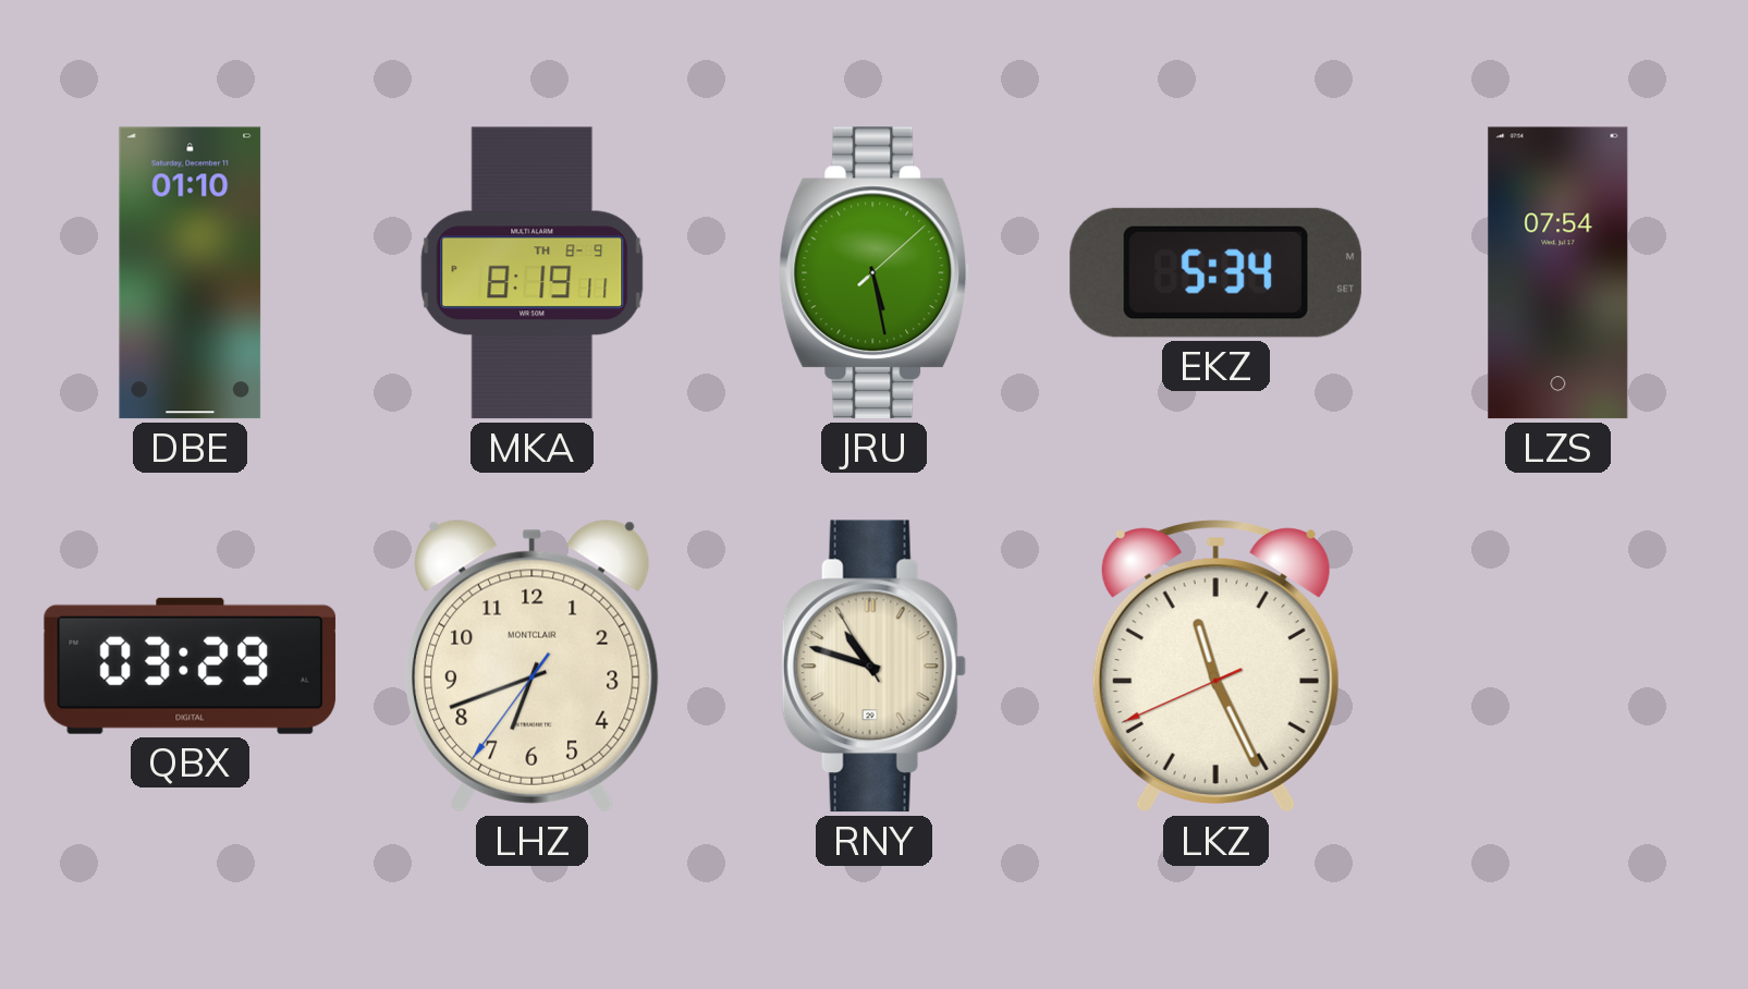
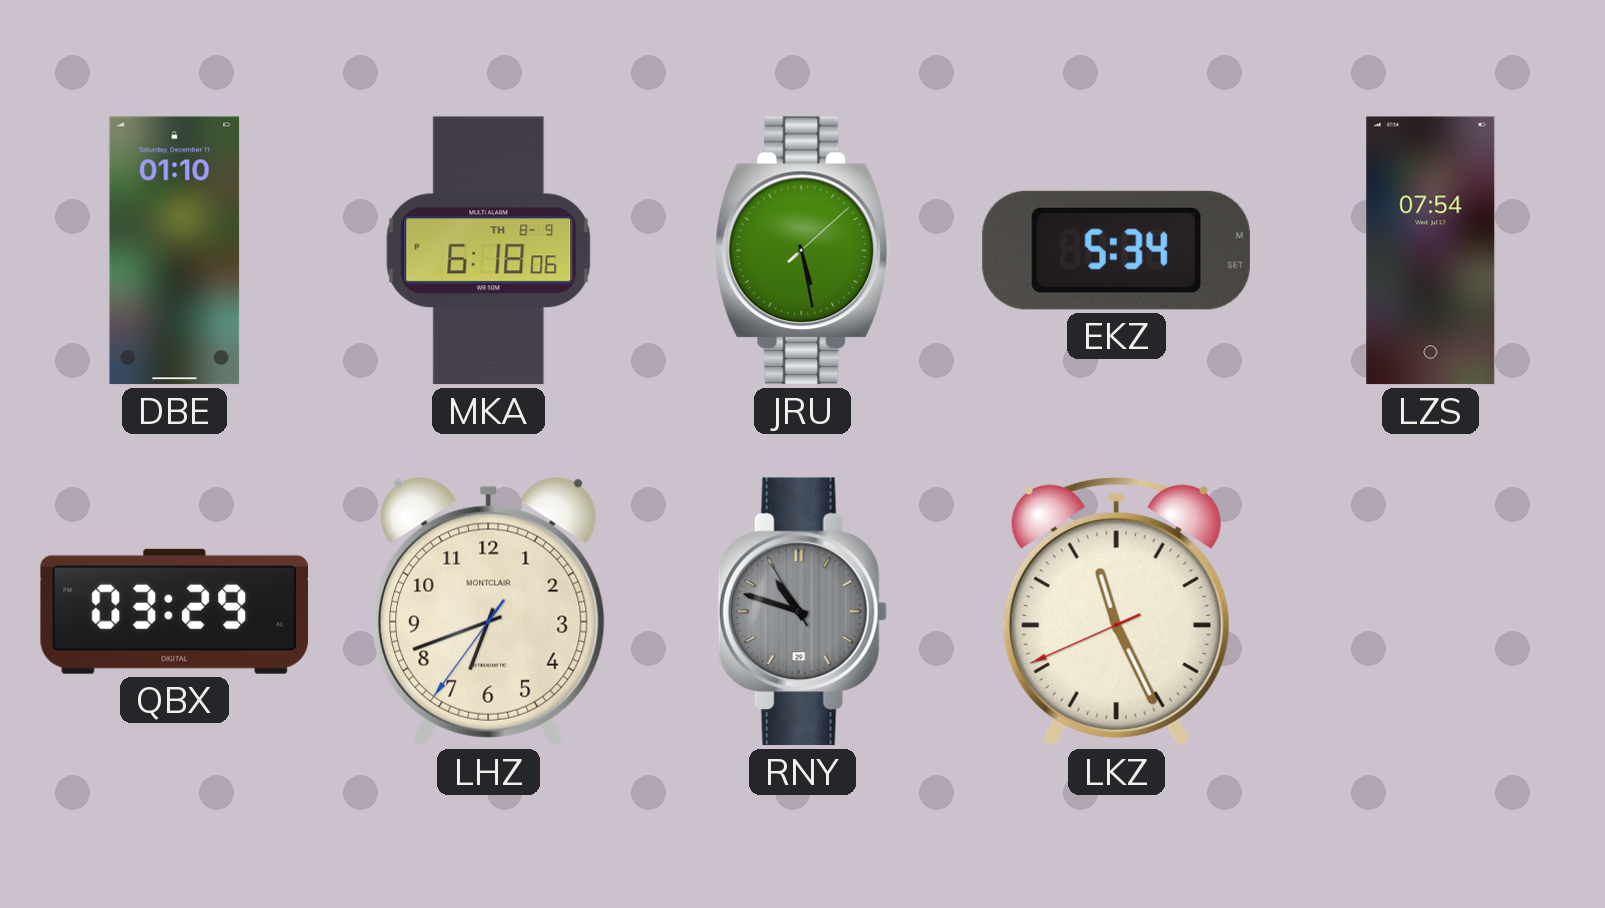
MKA: 8:19 -> 6:18 (489, 251)
RNY dial: cream -> grey (802, 612)
